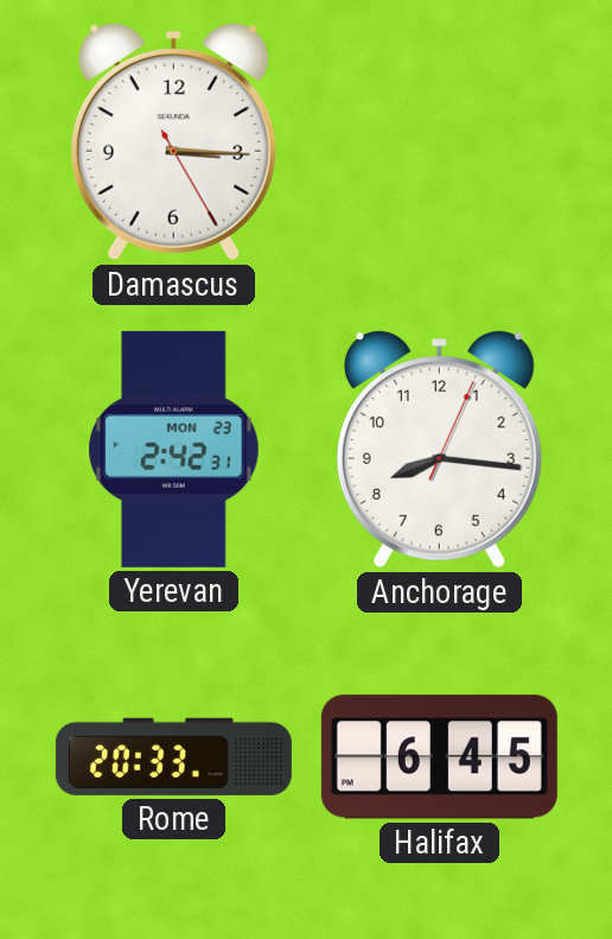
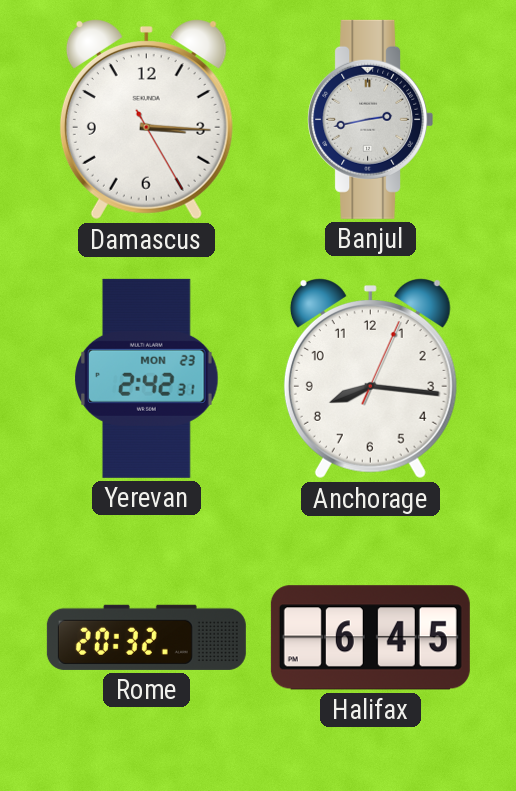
Banjul: none -> 2:43 (371, 119)
Rome: 20:33 -> 20:32 (146, 637)
